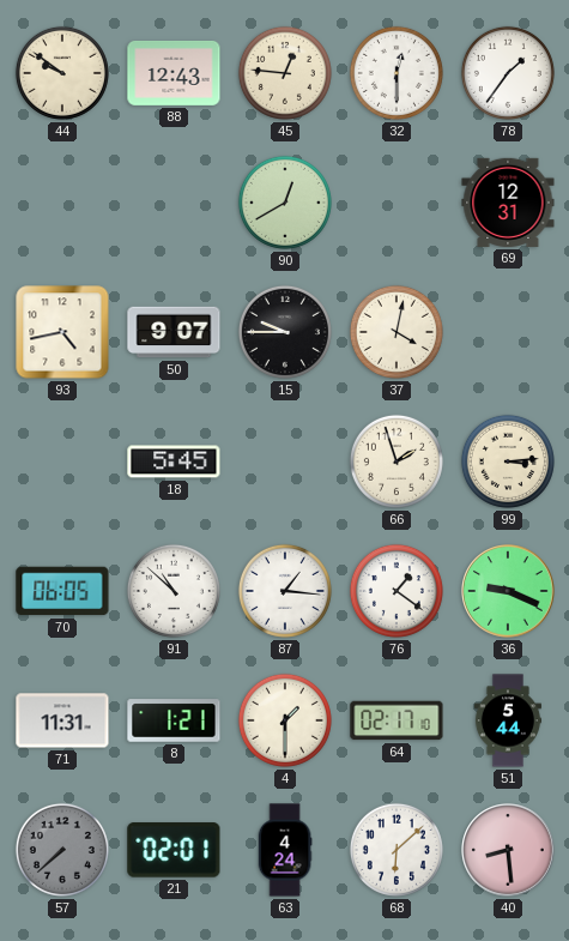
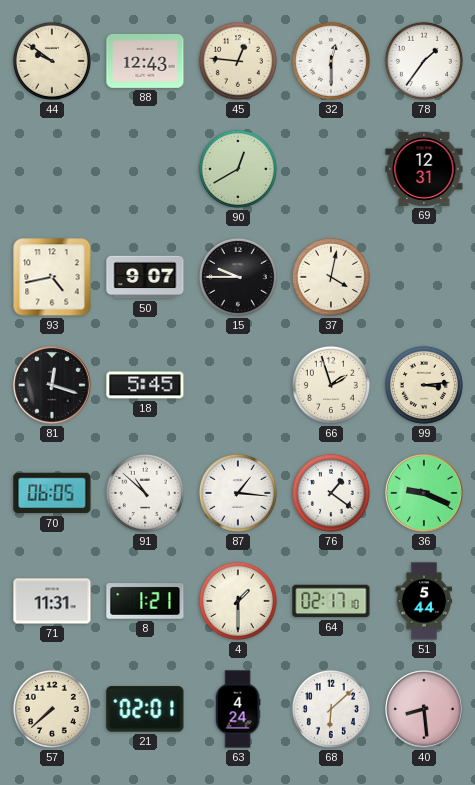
81: none -> 12:18 (52, 385)
57 dial: grey -> cream (52, 709)
